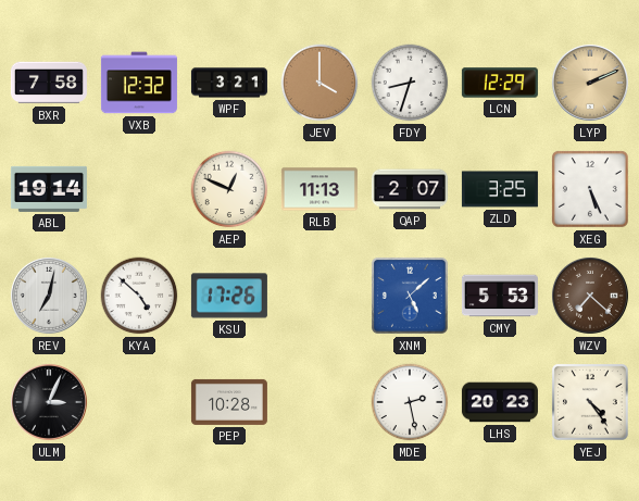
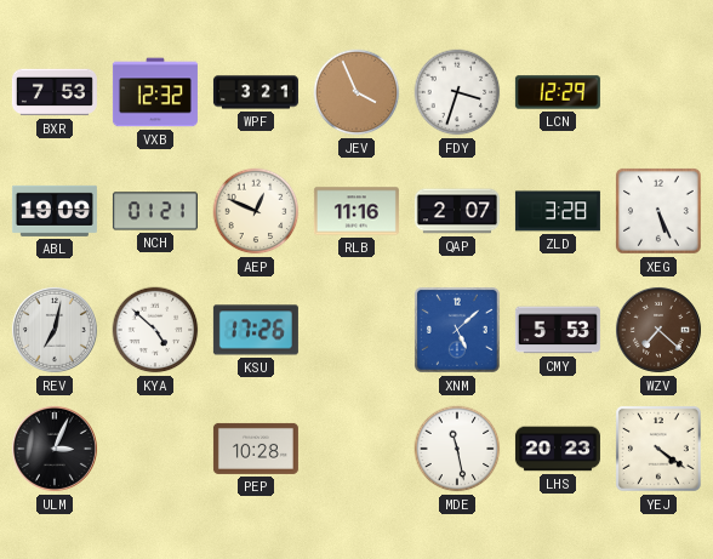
BXR: 7:58 -> 7:53 (55, 92)
JEV: 4:00 -> 3:56 (356, 92)
FDY: 8:33 -> 3:33 (457, 92)
LYP: 2:11 -> none (590, 83)
ABL: 19:14 -> 19:09 (55, 211)
NCH: none -> 01:21 (155, 211)
RLB: 11:13 -> 11:16 (356, 211)
ZLD: 3:25 -> 3:28 (558, 211)
MDE: 2:28 -> 11:28 (457, 449)
YEJ: 4:24 -> 4:21 (658, 449)
